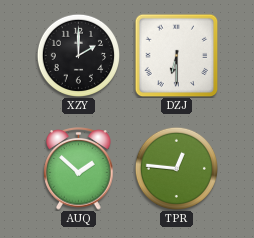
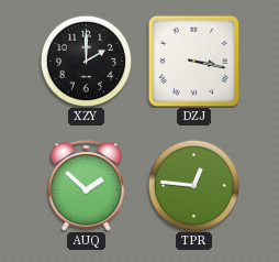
DZJ: 6:30 -> 3:17 (193, 61)
